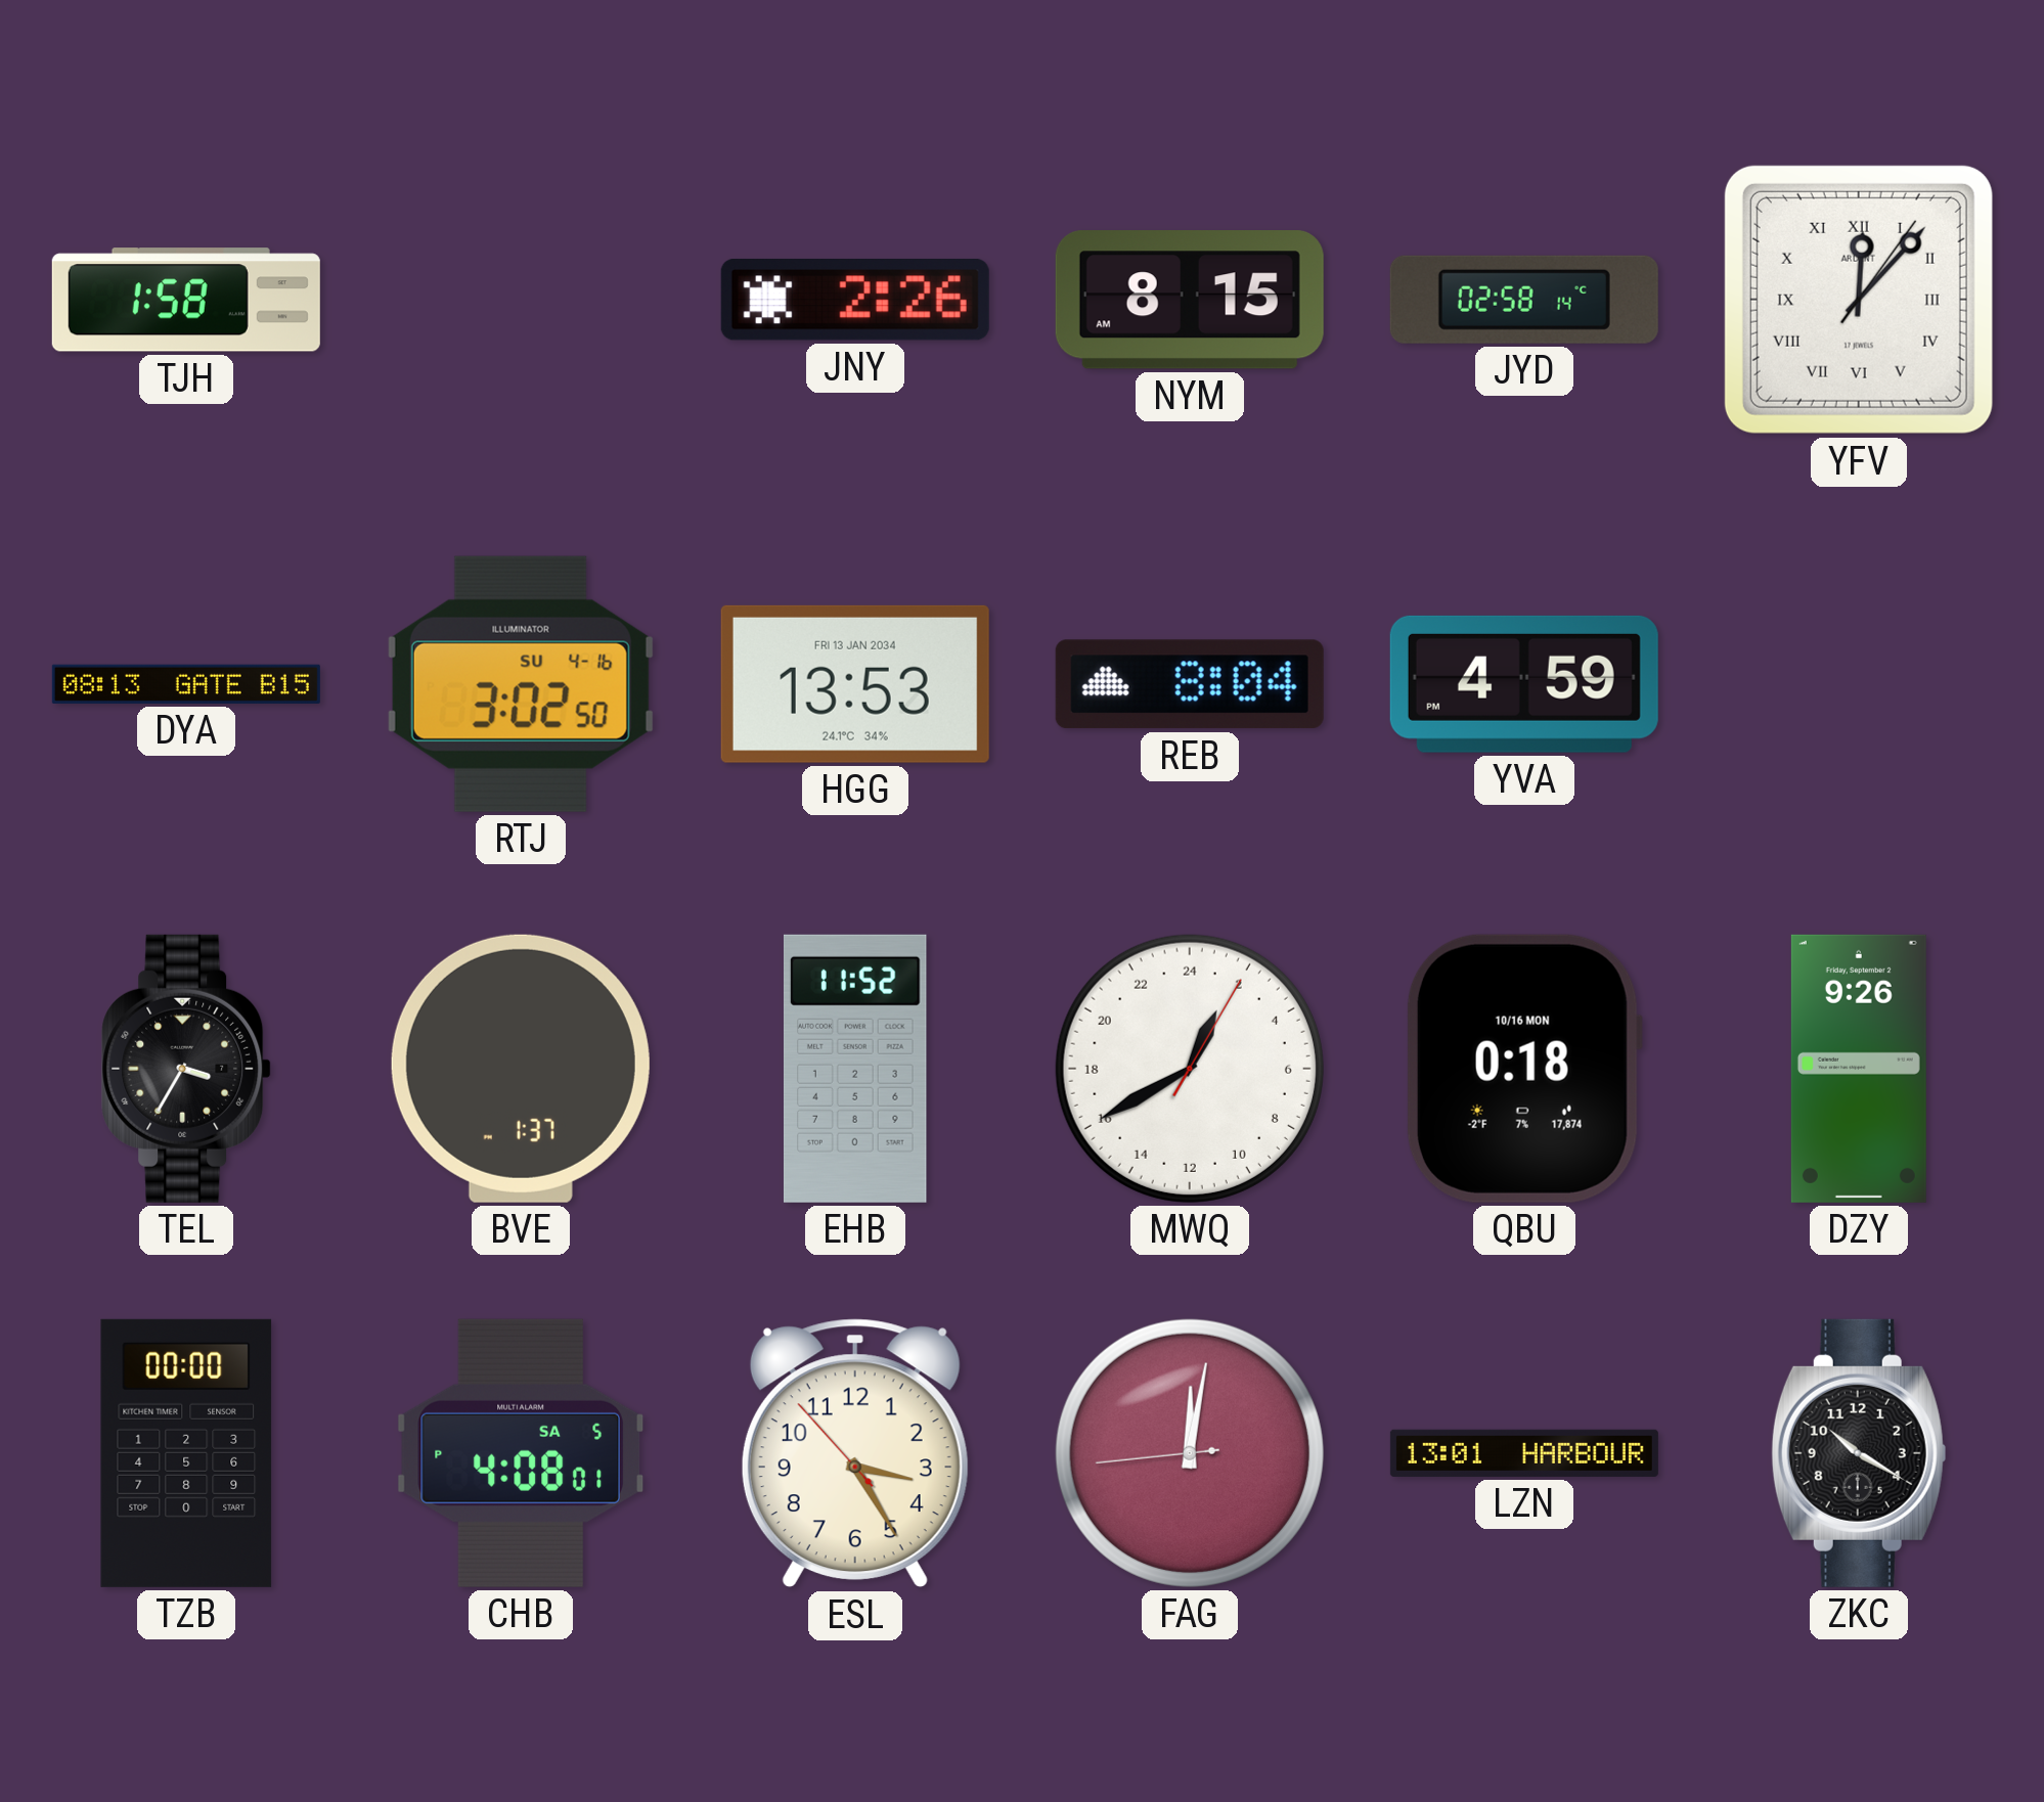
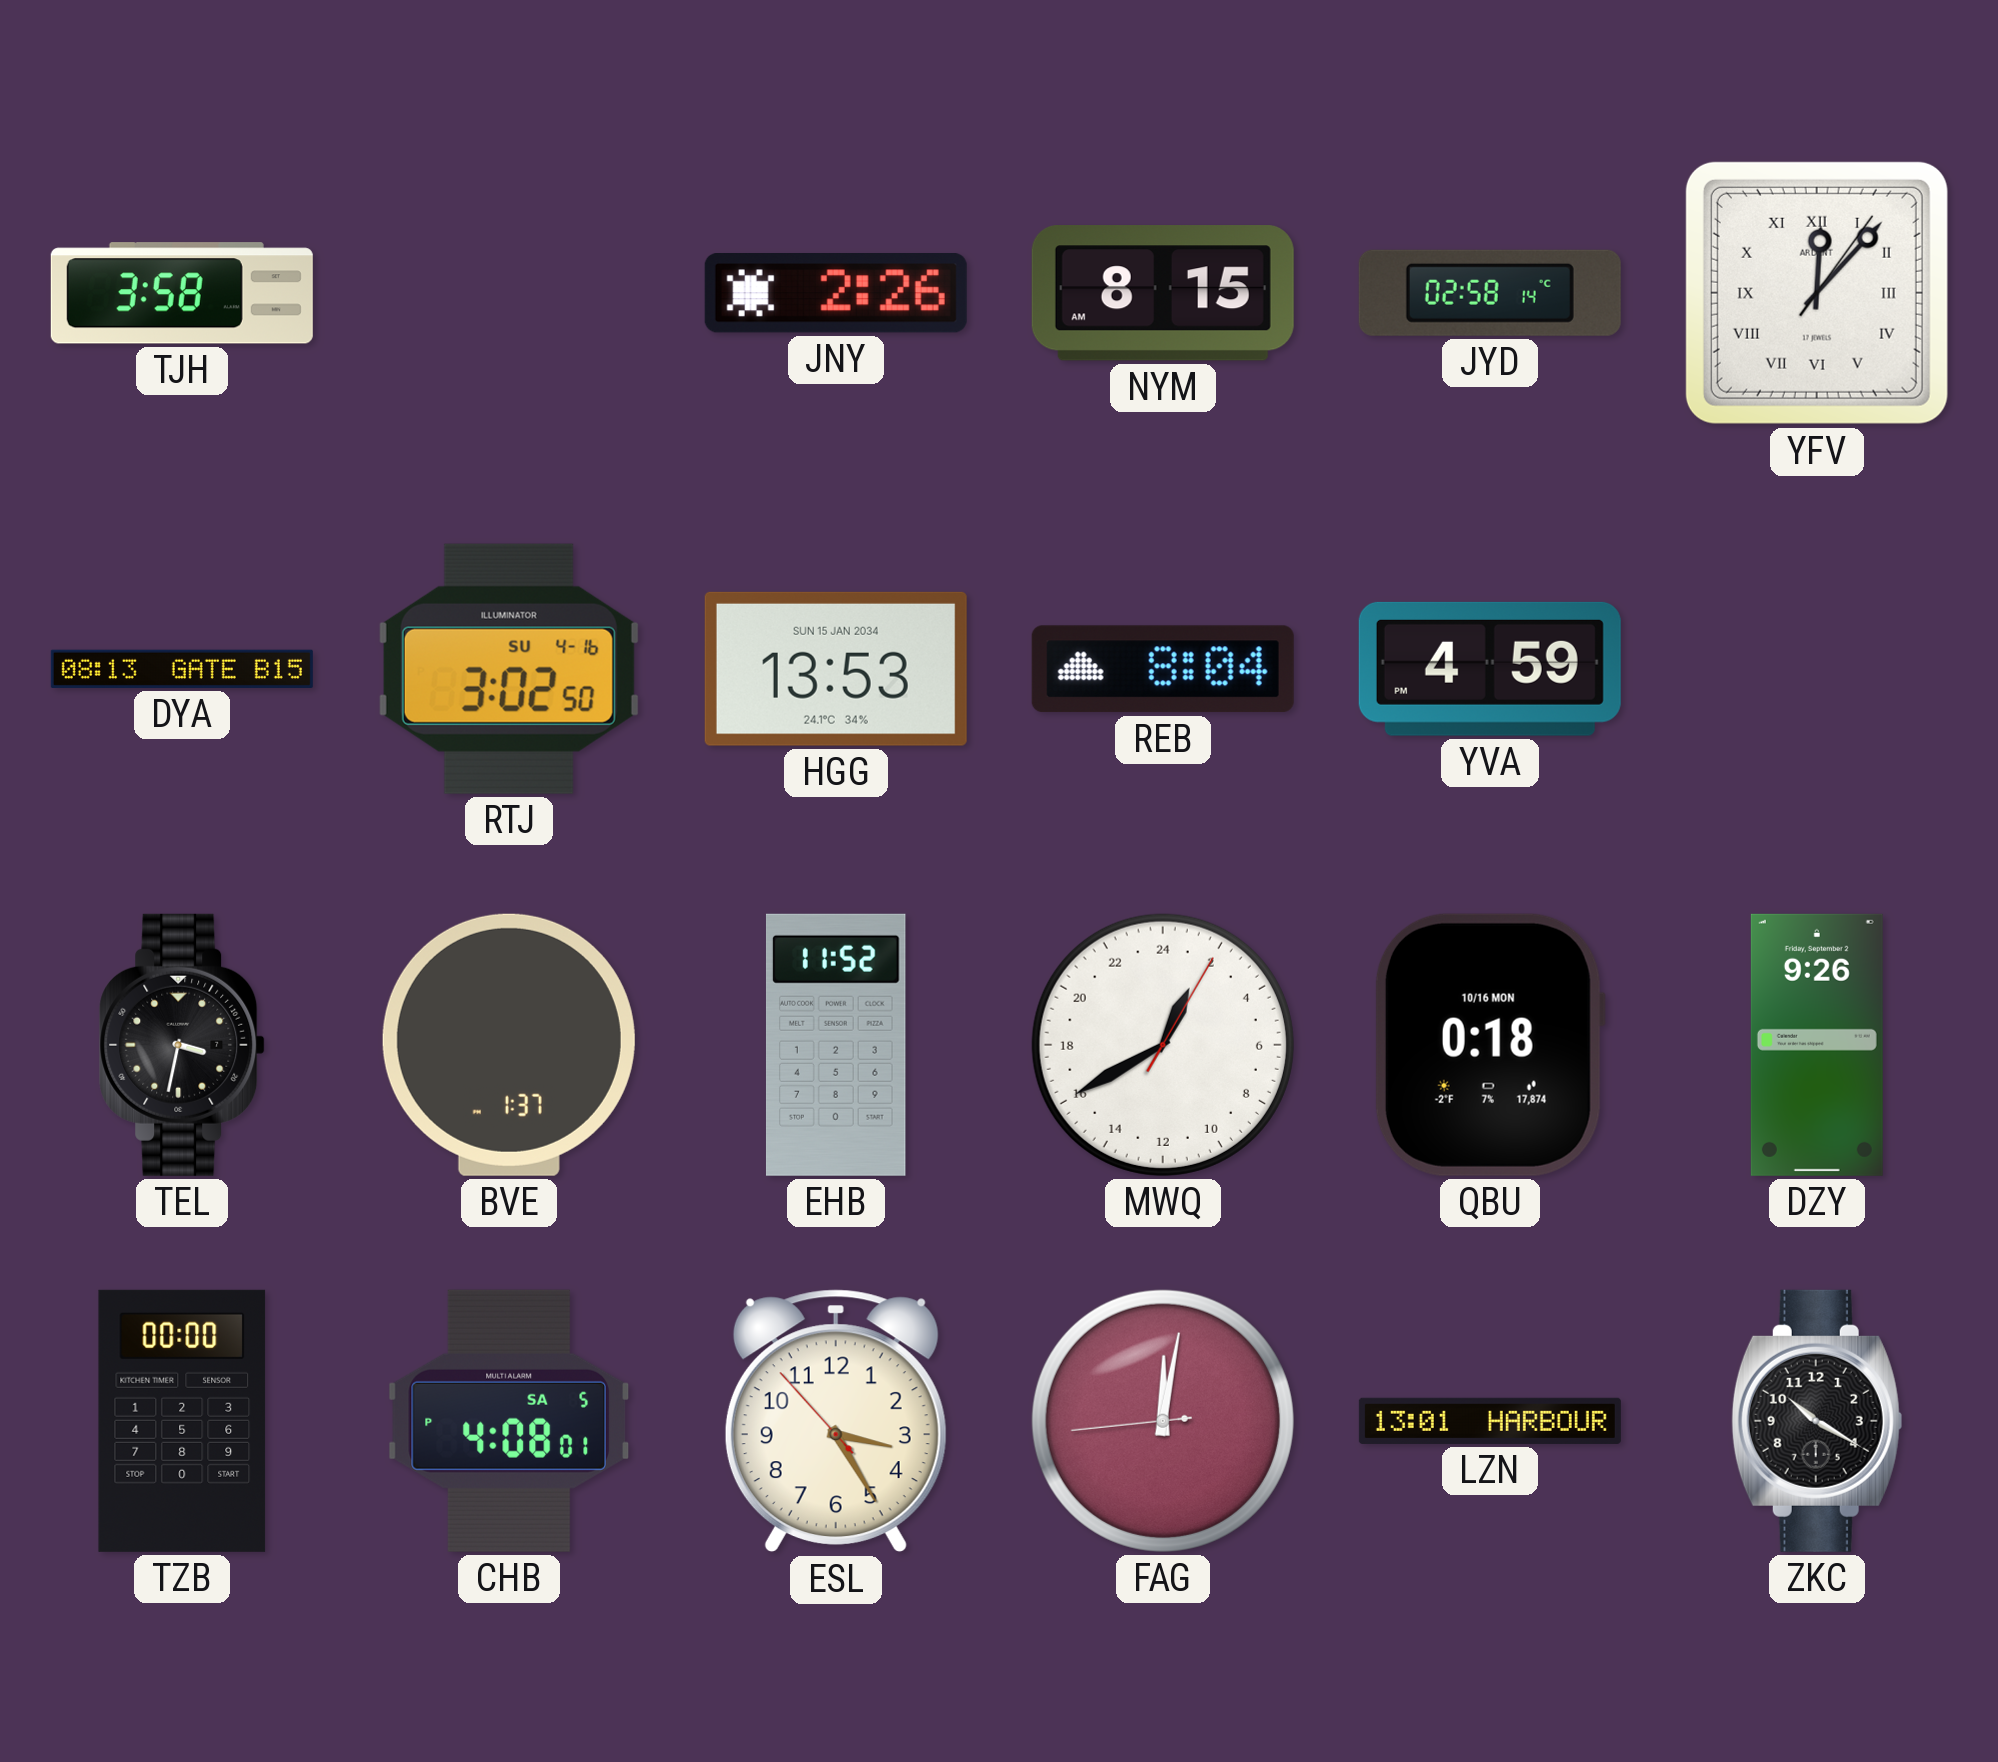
TJH: 1:58 -> 3:58 (182, 293)
HGG date: FRI 13 JAN 2034 -> SUN 15 JAN 2034 (836, 669)
TEL: 3:35 -> 3:32 (182, 1045)
